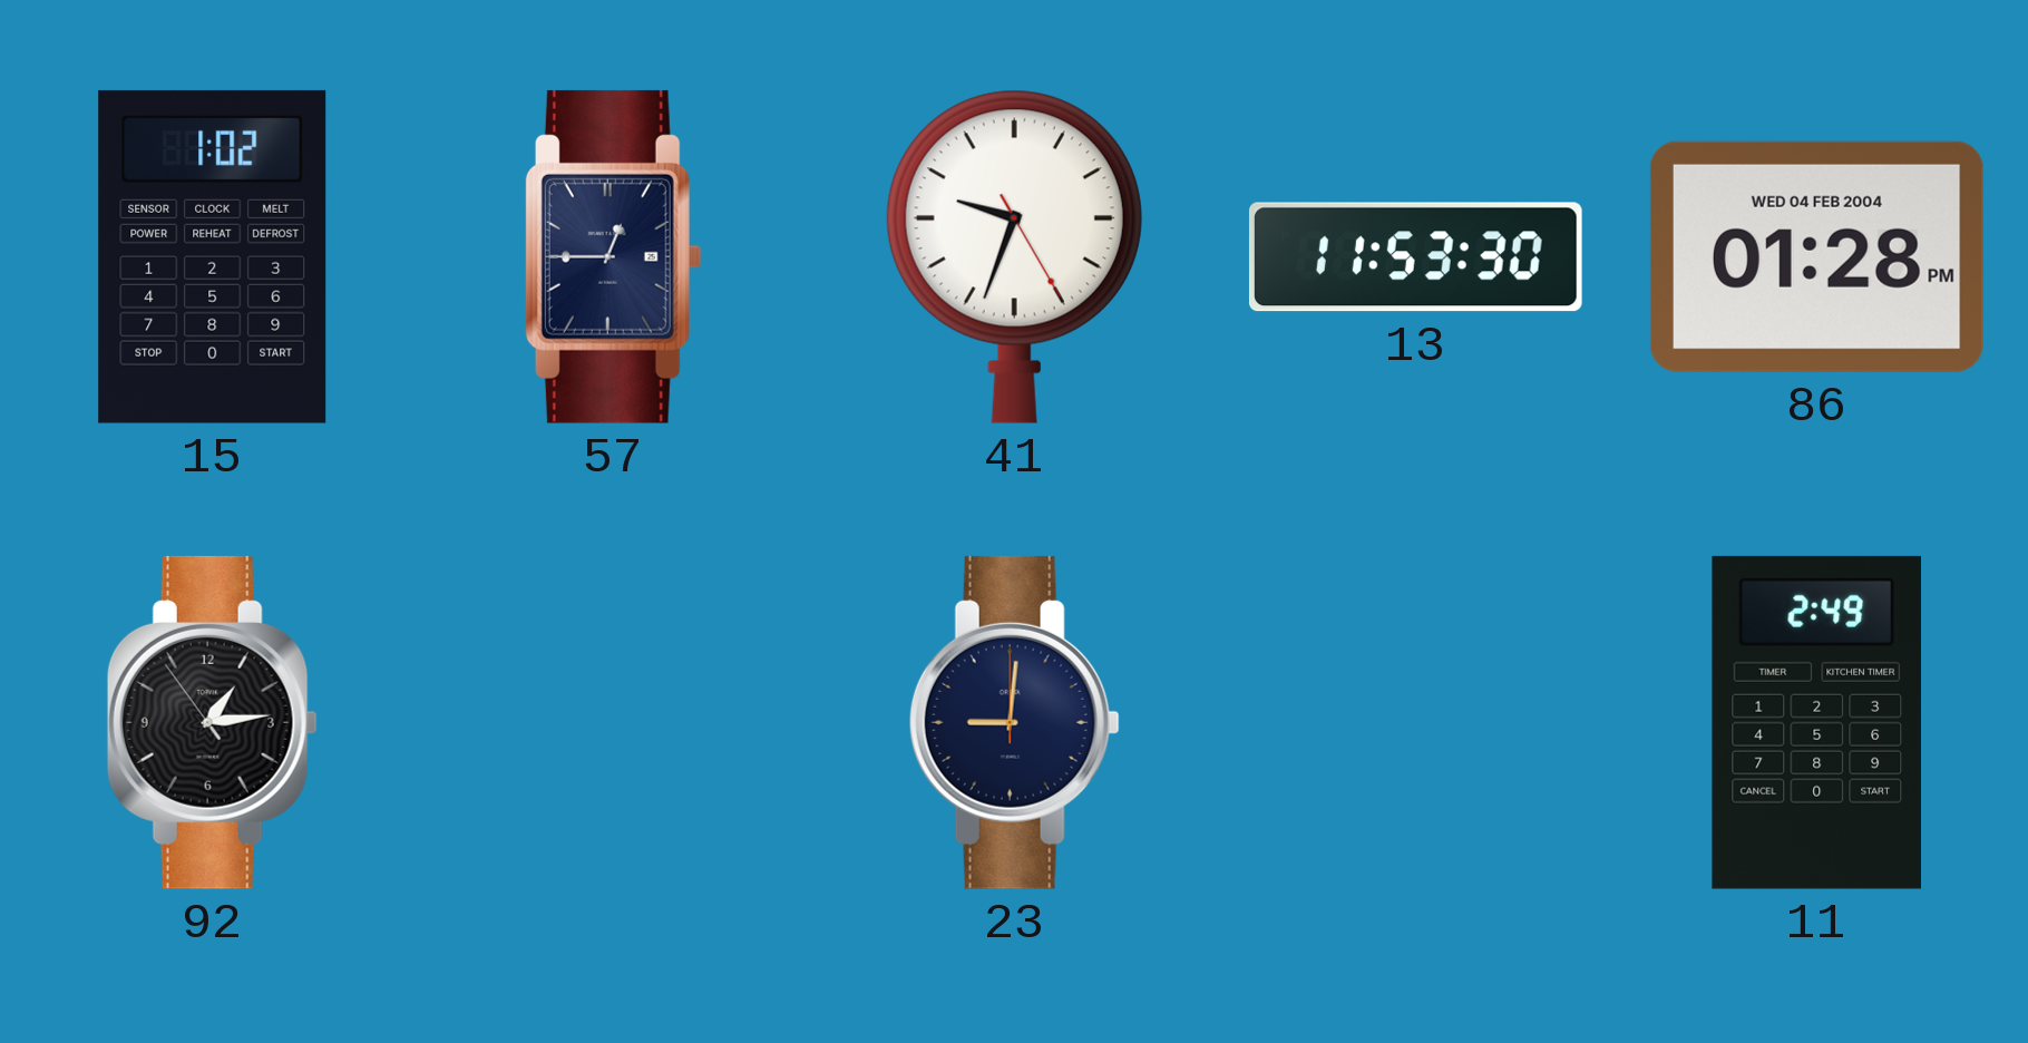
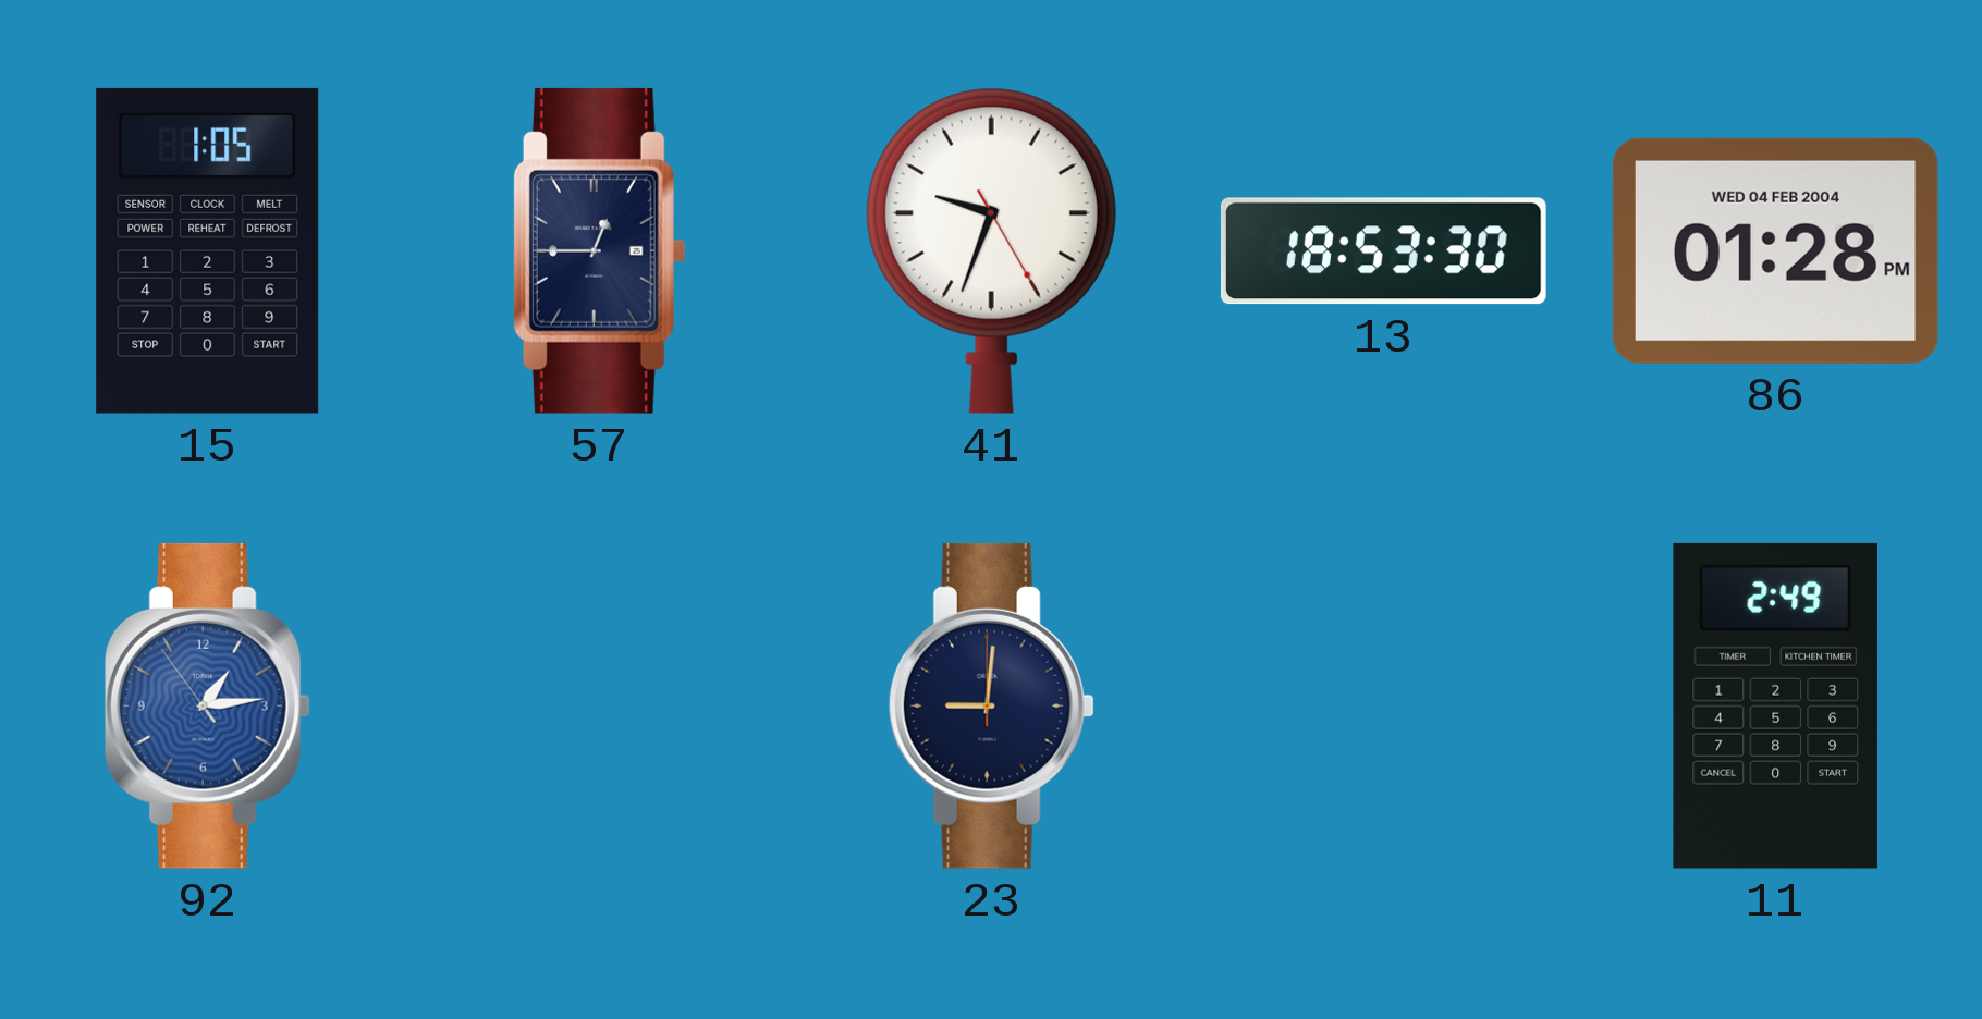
15: 1:02 -> 1:05 (208, 250)
13: 11:53 -> 18:53 (1383, 251)
92 dial: black -> blue (207, 705)
